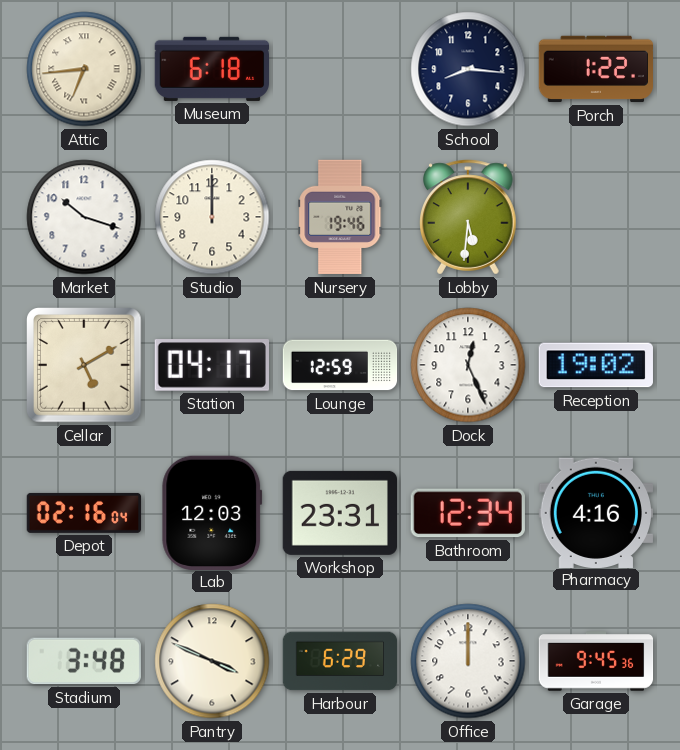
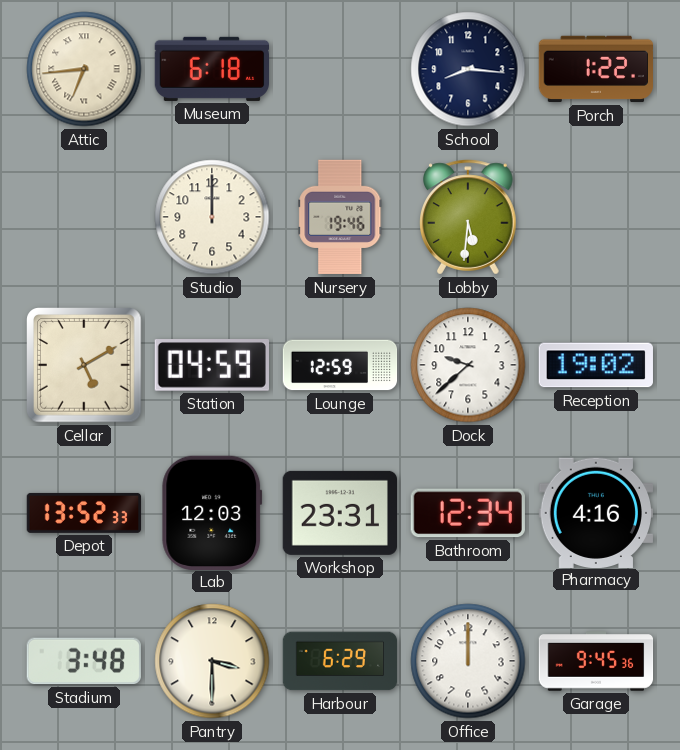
Market: 10:18 -> none (84, 217)
Station: 04:17 -> 04:59 (211, 365)
Dock: 12:26 -> 9:38 (468, 365)
Depot: 02:16 -> 13:52 (84, 513)
Pantry: 3:49 -> 3:30 (212, 661)
